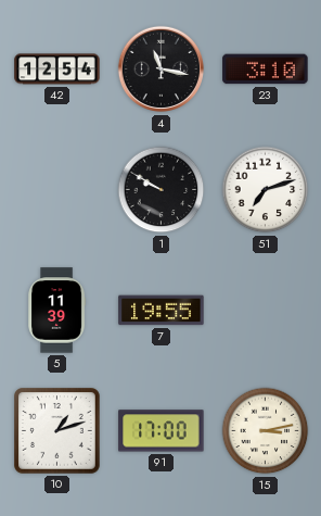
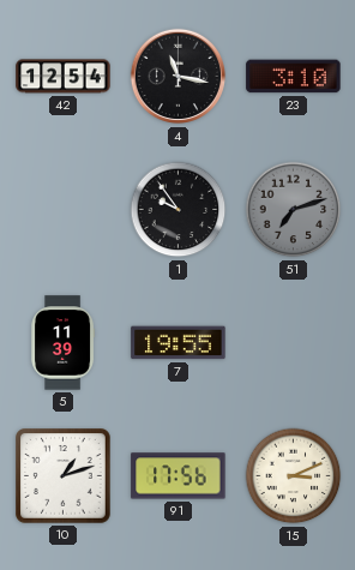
1: 9:50 -> 9:54 (179, 210)
51 dial: white -> grey (294, 210)
91: 17:00 -> 17:56 (179, 476)
15: 3:13 -> 3:11 (294, 476)
